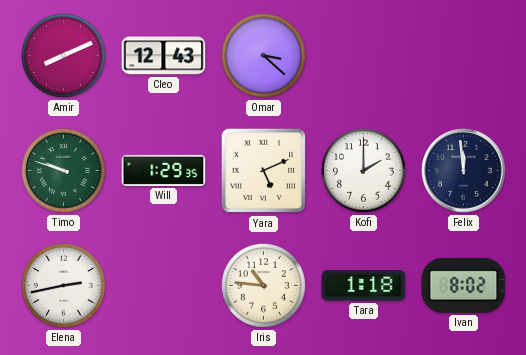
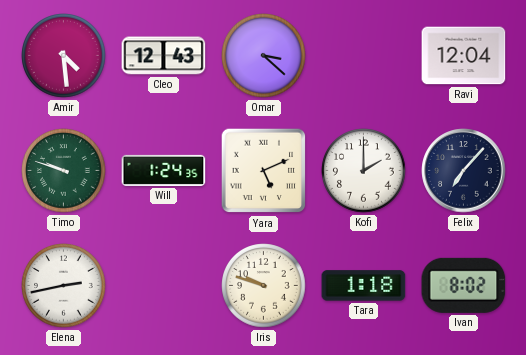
Amir: 8:11 -> 4:29 (64, 56)
Ravi: none -> 12:04 (464, 56)
Will: 1:29 -> 1:24 (164, 170)
Felix: 11:59 -> 7:07 (464, 171)
Iris: 10:46 -> 9:48 (264, 286)
